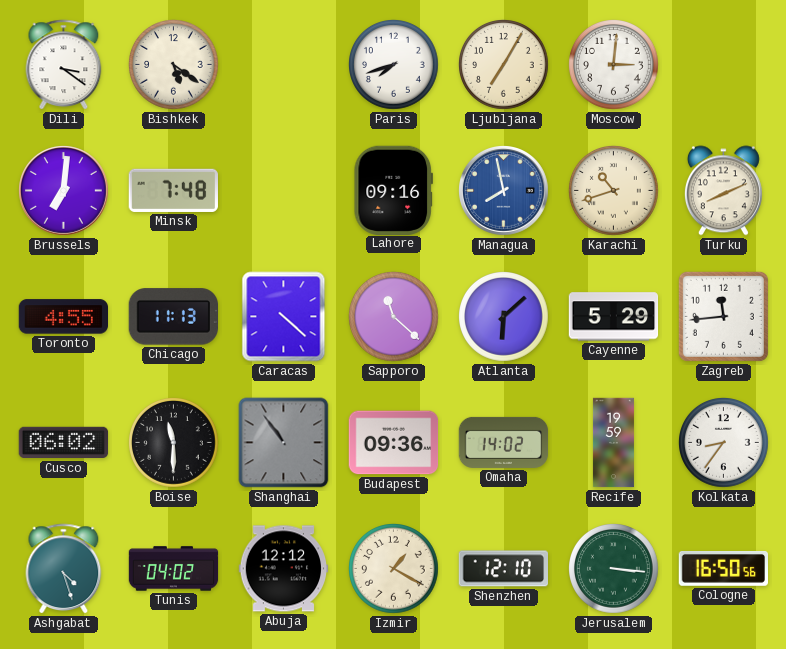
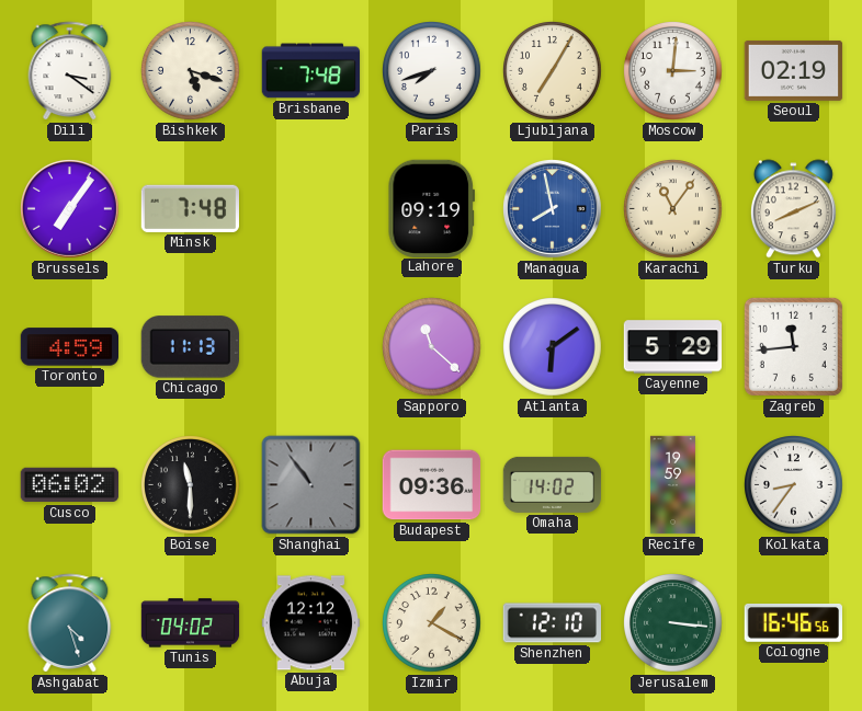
Bishkek: 5:21 -> 5:18 (191, 71)
Brisbane: none -> 7:48 (311, 71)
Seoul: none -> 02:19 (794, 70)
Brussels: 7:01 -> 7:06 (70, 209)
Lahore: 09:16 -> 09:19 (431, 208)
Karachi: 10:42 -> 11:06 (673, 209)
Toronto: 4:55 -> 4:59 (69, 347)
Caracas: 4:22 -> none (284, 317)
Atlanta: 6:08 -> 6:09 (553, 347)
Cologne: 16:50 -> 16:46 (793, 623)
